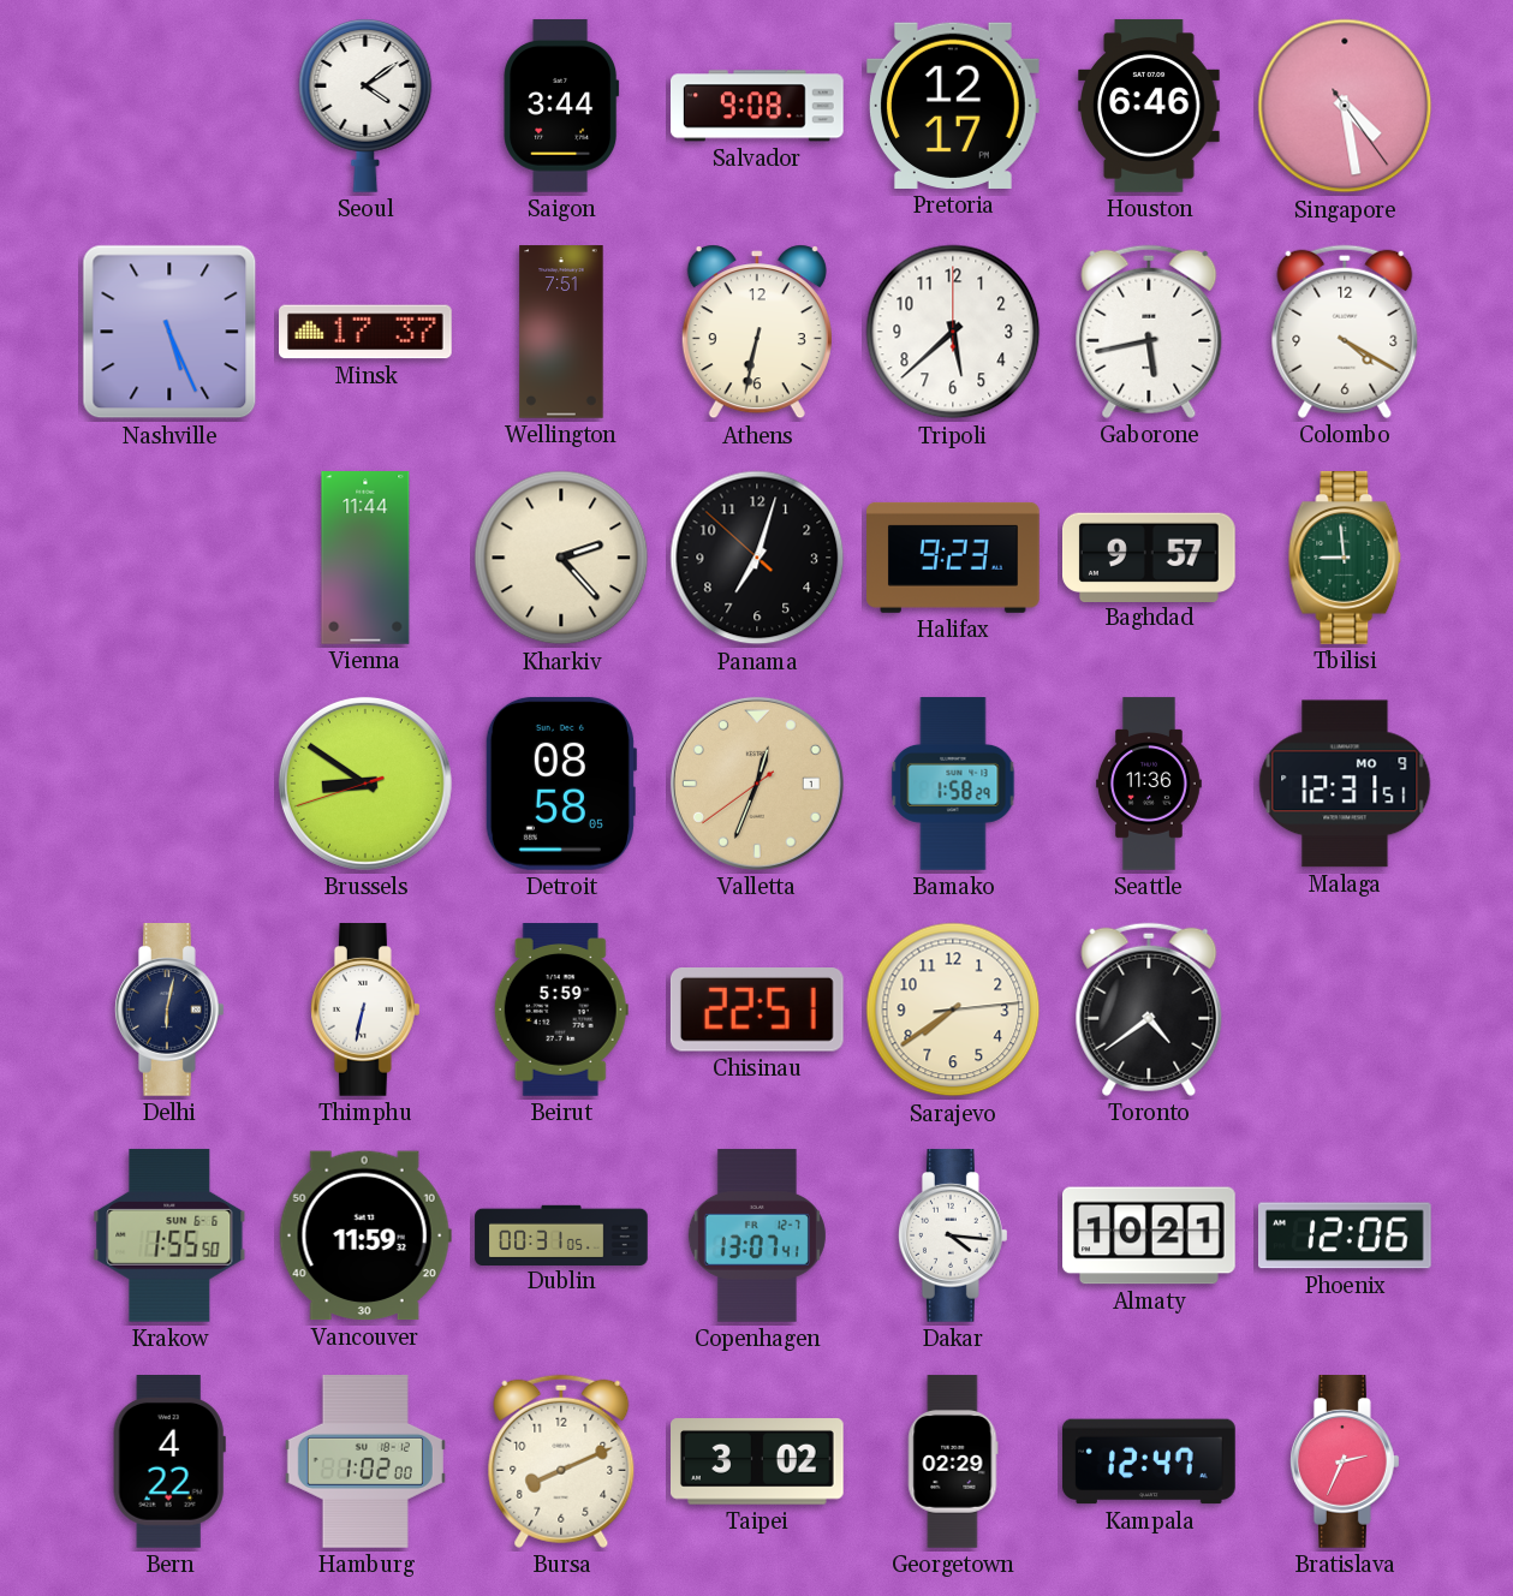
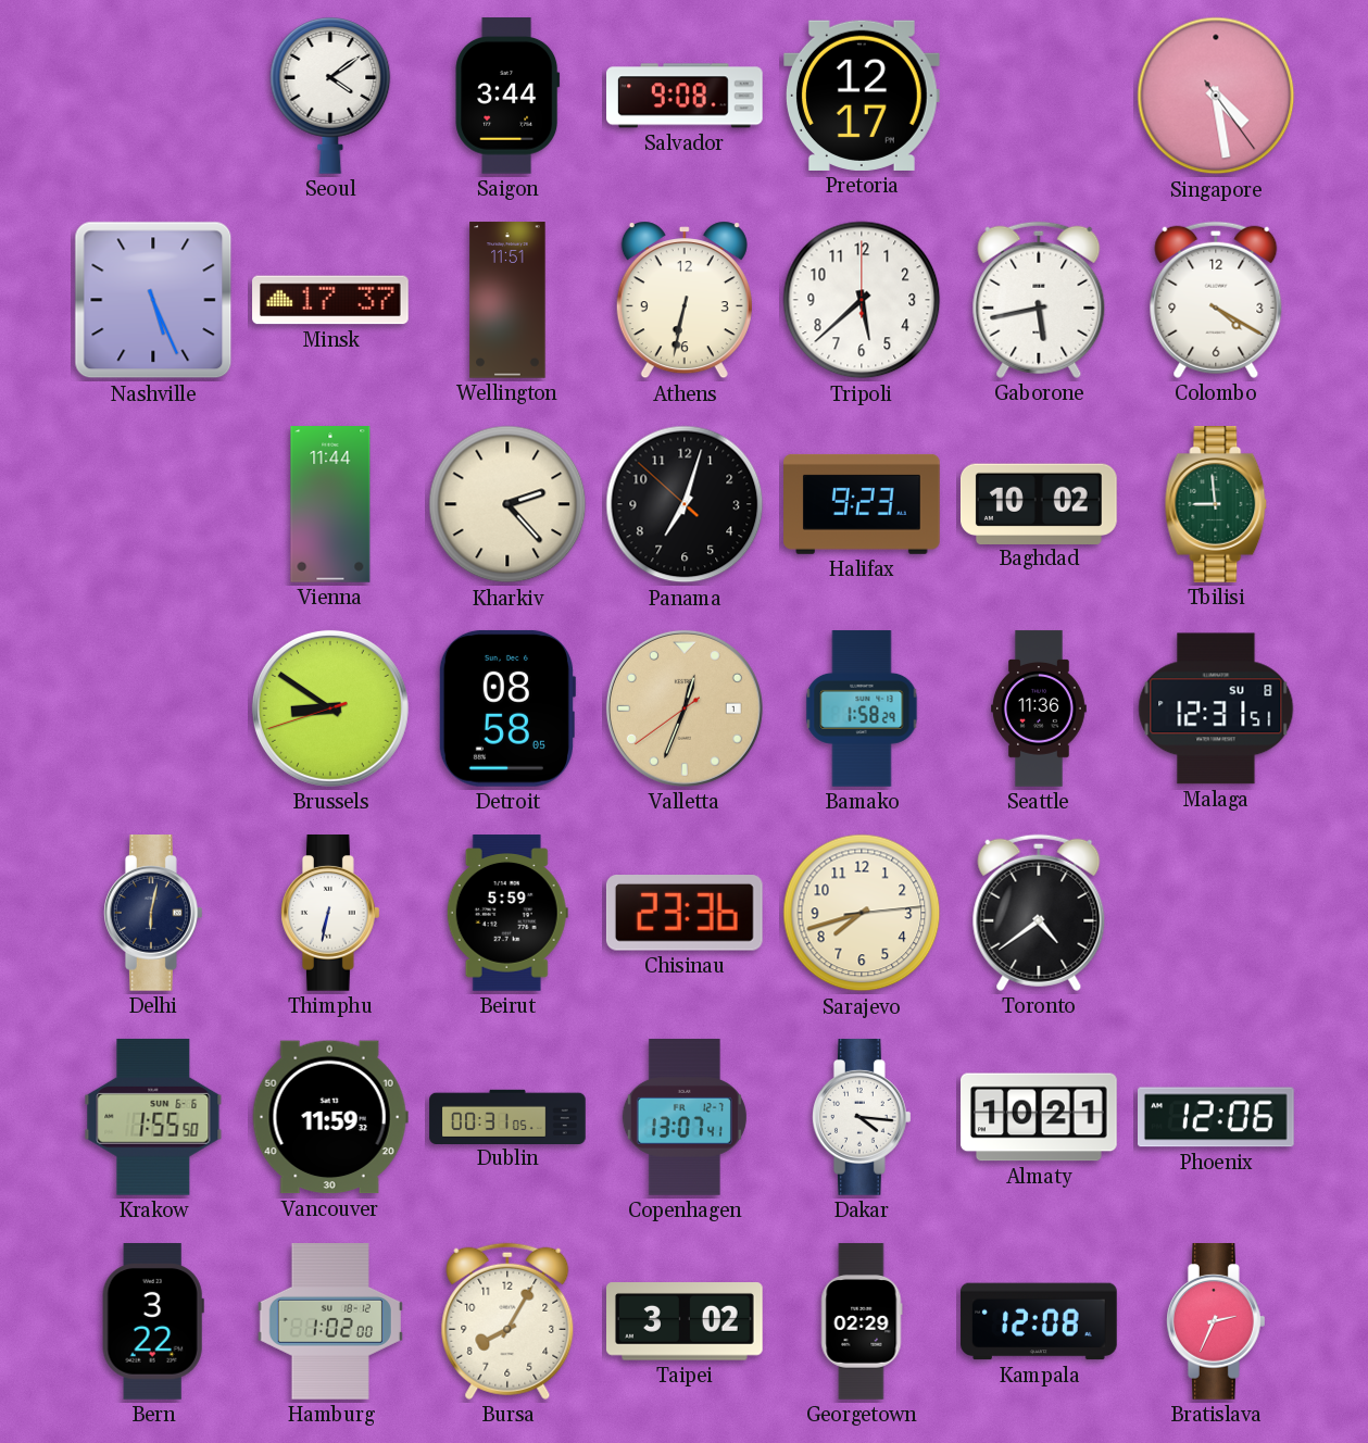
Houston: 6:46 -> none (1149, 106)
Wellington: 7:51 -> 11:51 (507, 300)
Baghdad: 9:57 -> 10:02 (1040, 503)
Malaga date: MO 9 -> SU 8 (1216, 708)
Chisinau: 22:51 -> 23:36 (685, 913)
Sarajevo: 7:39 -> 7:42 (862, 913)
Bern: 4:22 -> 3:22 (153, 1322)
Bursa: 8:11 -> 8:05 (507, 1321)
Kampala: 12:47 -> 12:08 (1039, 1321)
